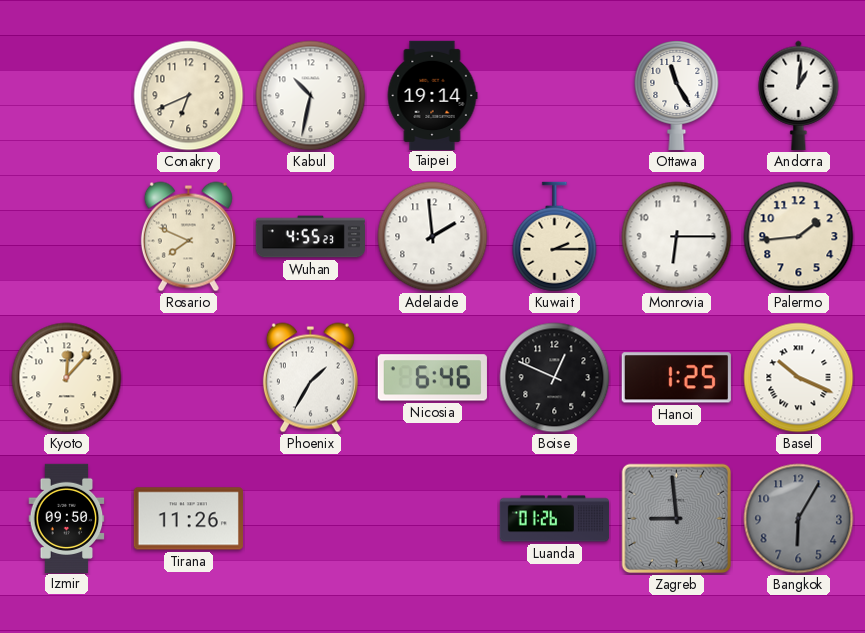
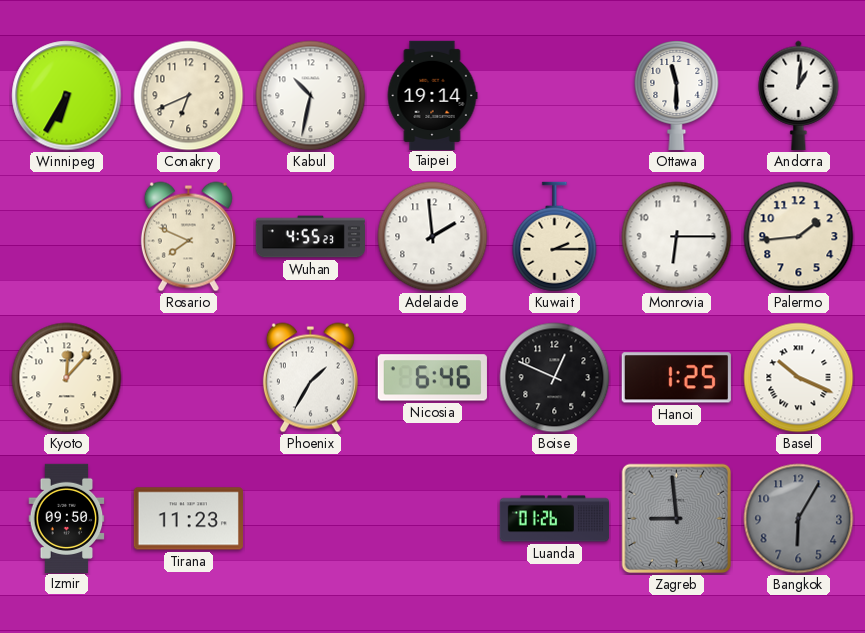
Winnipeg: none -> 6:35 (67, 96)
Ottawa: 11:25 -> 11:30 (677, 96)
Tirana: 11:26 -> 11:23 (188, 519)
